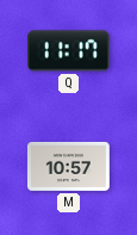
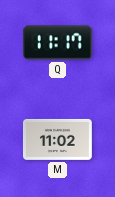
M: 10:57 -> 11:02 (57, 139)
